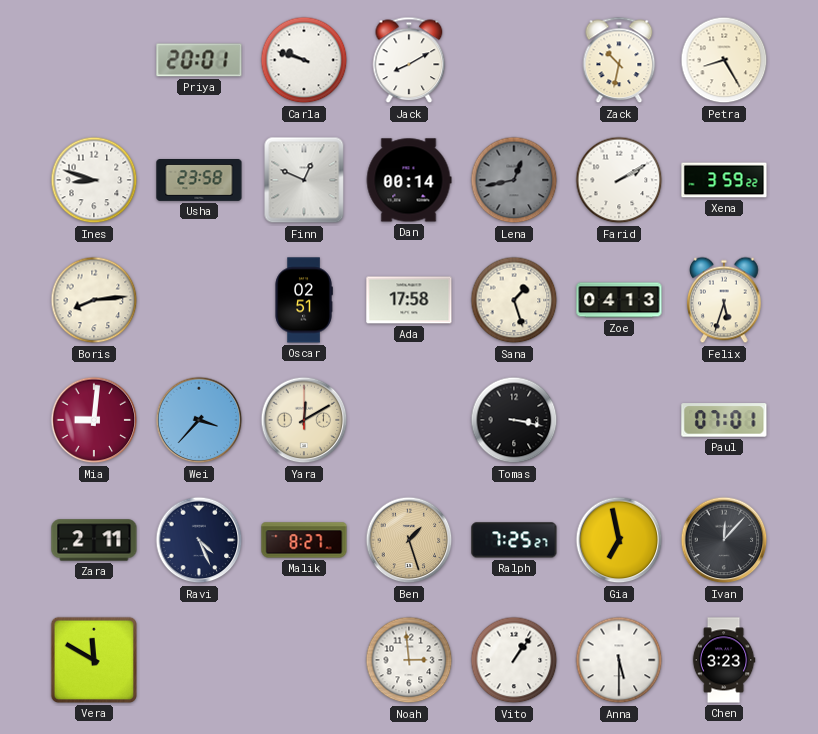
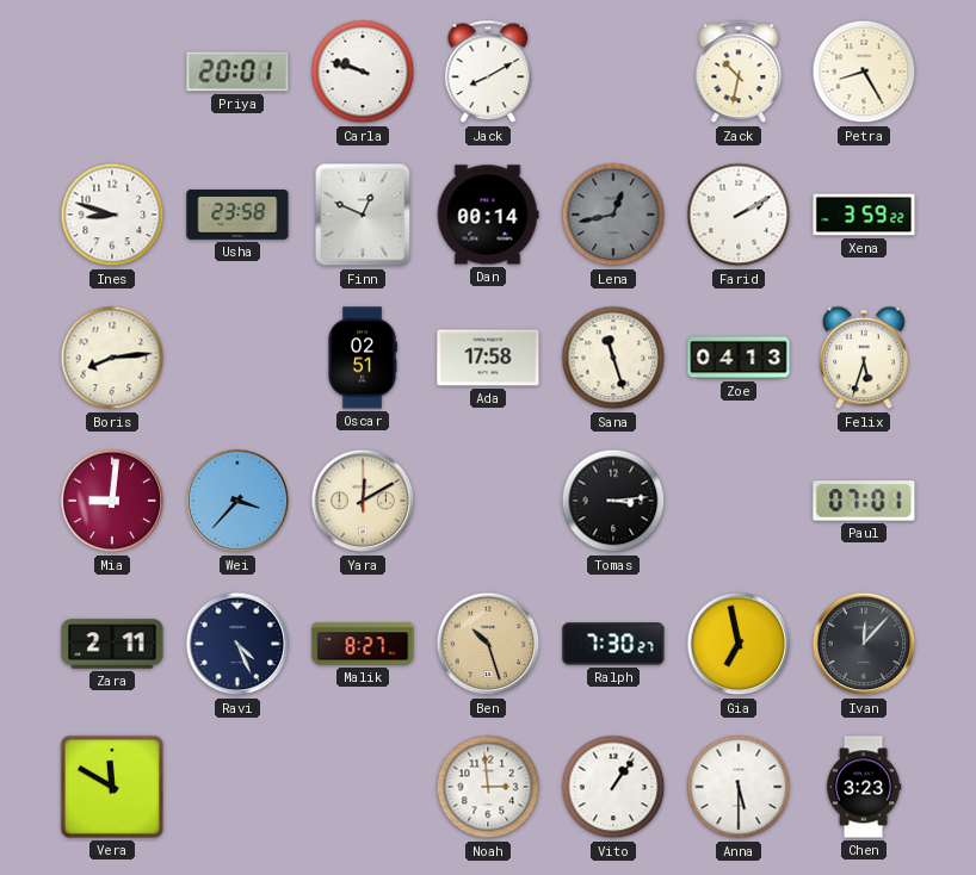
Sana: 1:27 -> 11:27 (613, 358)
Tomas: 3:17 -> 3:14 (613, 501)
Ben: 1:27 -> 10:27 (488, 644)
Ralph: 7:25 -> 7:30 (613, 644)
